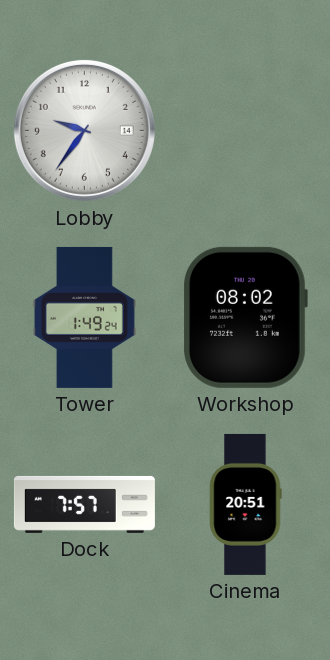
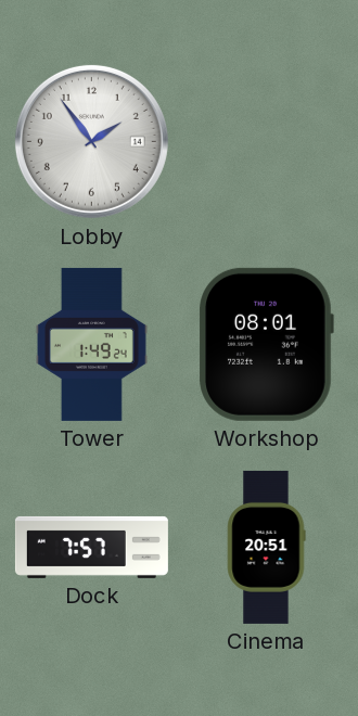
Lobby: 9:36 -> 1:54 (91, 141)
Workshop: 08:02 -> 08:01 (266, 344)
